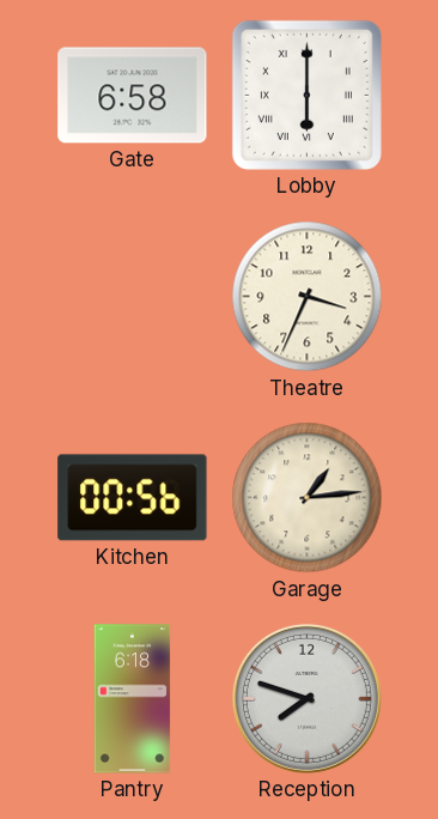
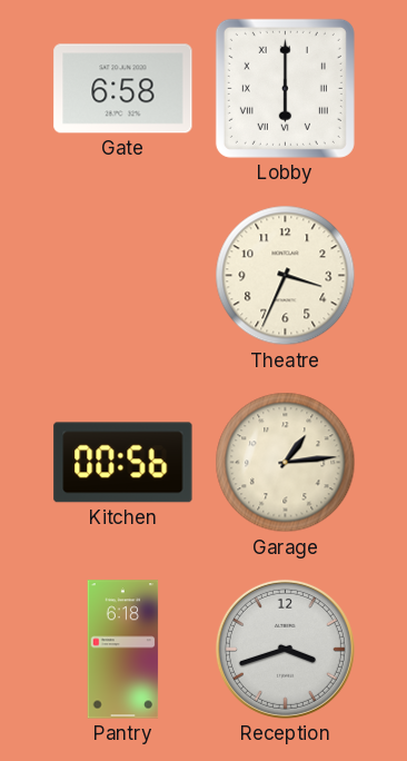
Reception: 7:48 -> 3:42 (285, 649)
